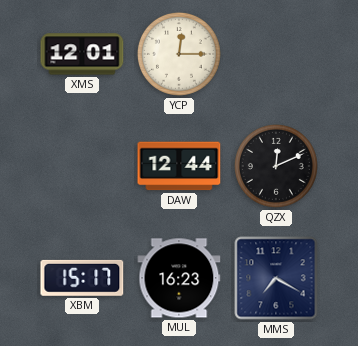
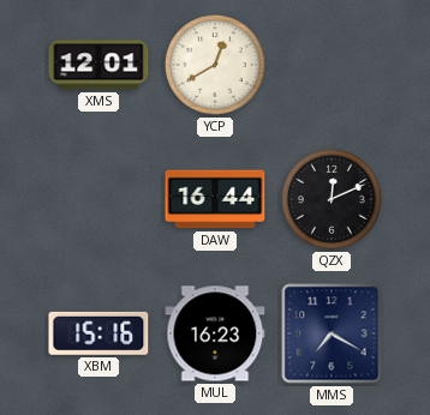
YCP: 12:15 -> 12:40 (215, 65)
DAW: 12:44 -> 16:44 (215, 199)
XBM: 15:17 -> 15:16 (98, 333)
